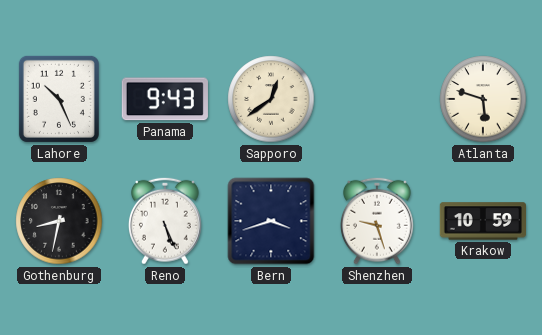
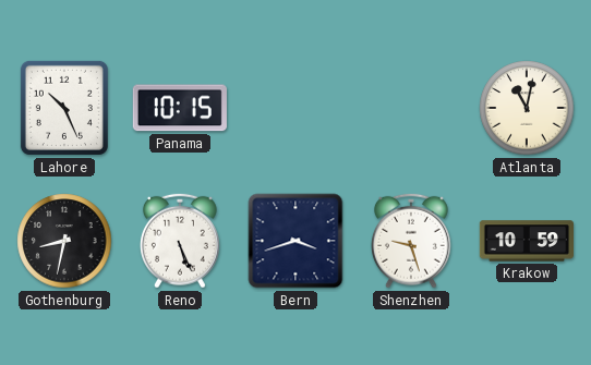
Panama: 9:43 -> 10:15 (180, 108)
Sapporo: 12:39 -> none (271, 99)
Atlanta: 5:48 -> 11:02 (527, 108)
